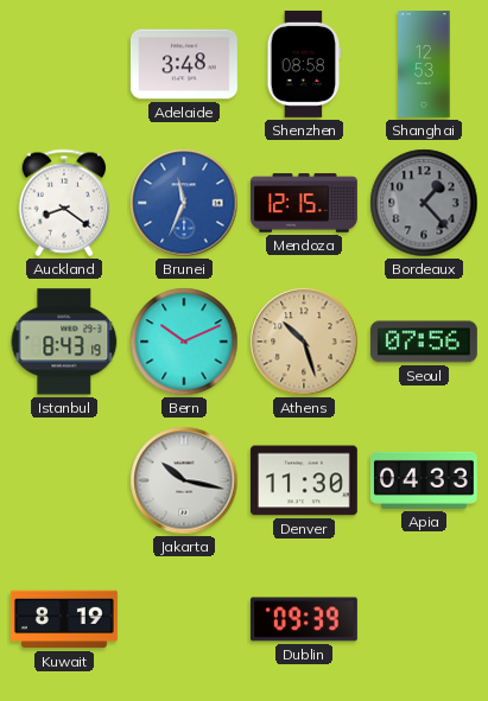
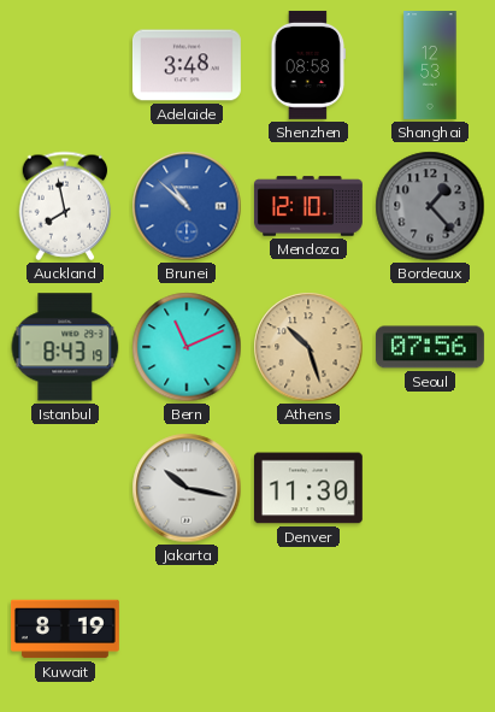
Auckland: 8:21 -> 7:58 (65, 206)
Brunei: 11:34 -> 10:52 (187, 206)
Mendoza: 12:15 -> 12:10 (308, 206)
Bern: 10:11 -> 11:11 (187, 347)
Apia: 04:33 -> none (424, 480)
Dublin: 09:39 -> none (304, 619)
